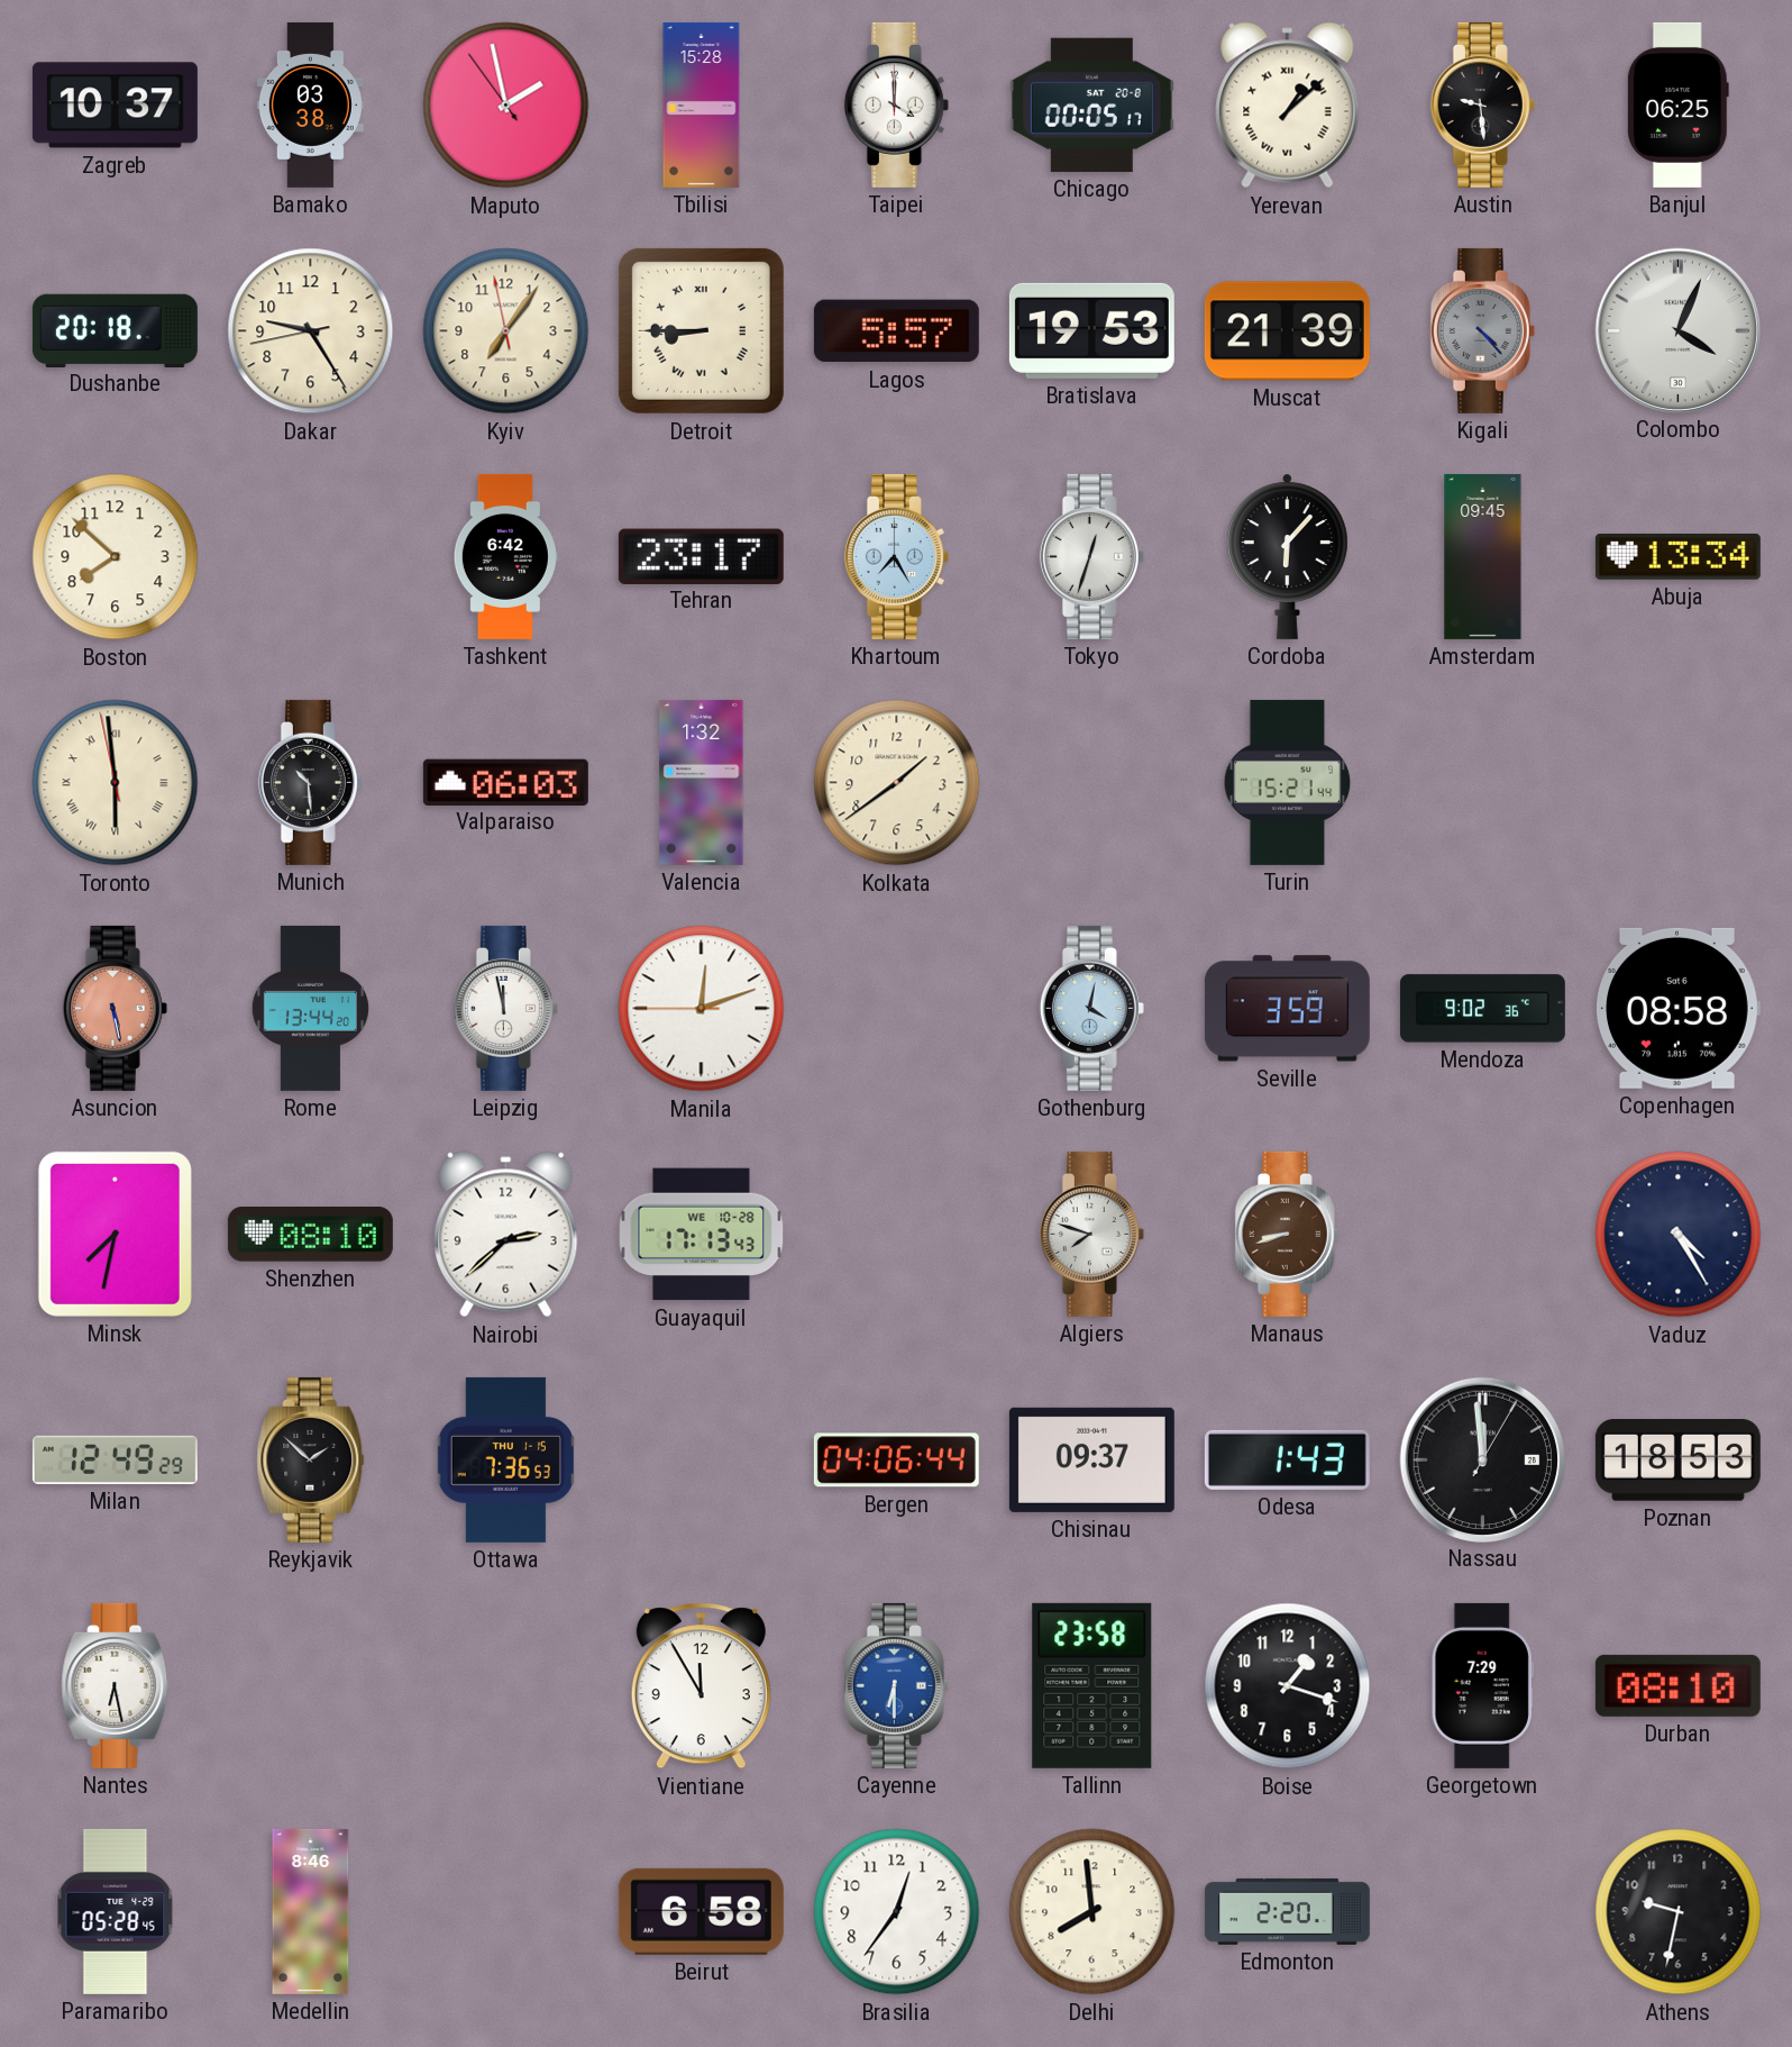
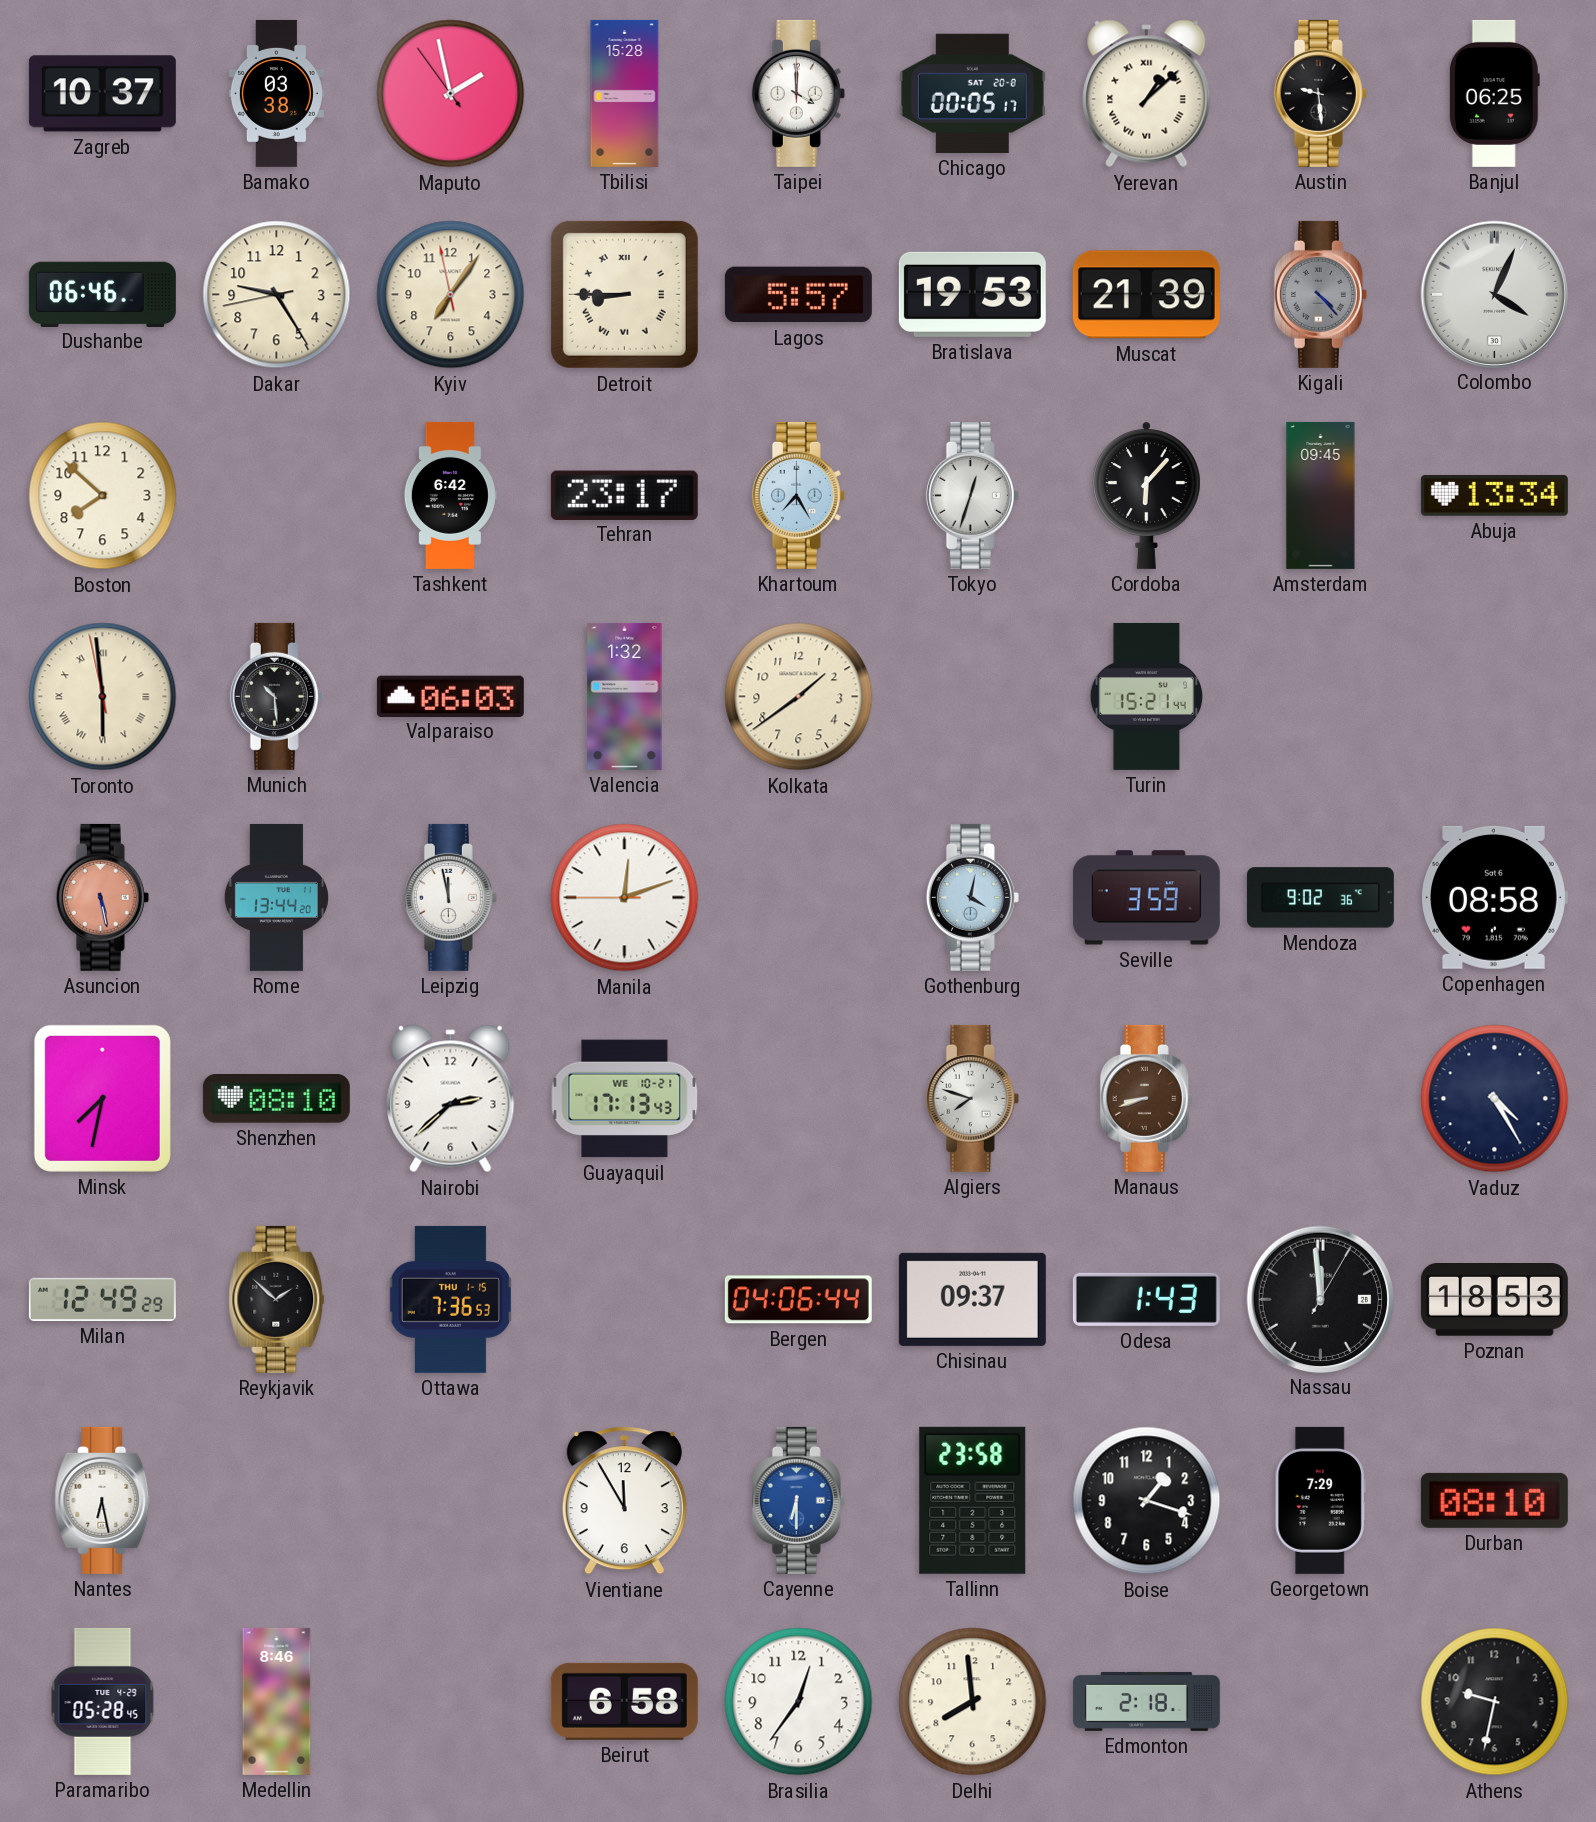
Dushanbe: 20:18 -> 06:46 (102, 294)
Guayaquil date: WE 10-28 -> WE 10-21 (625, 1099)
Edmonton: 2:20 -> 2:18 (1146, 1701)
